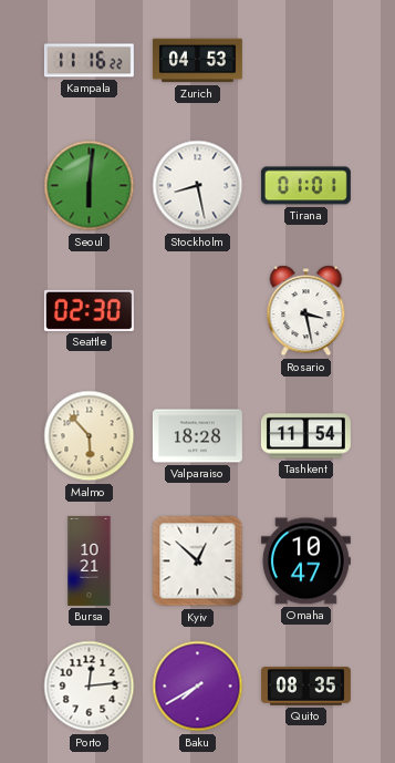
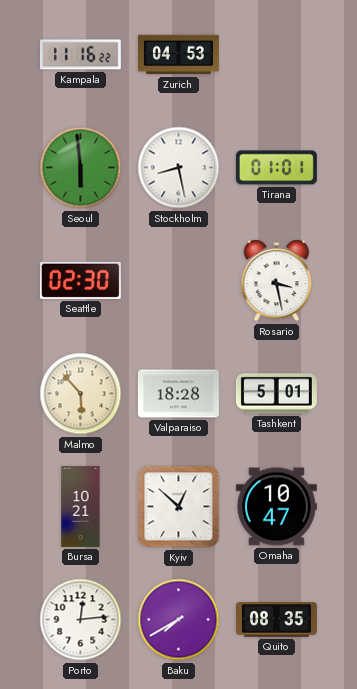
Seoul: 6:01 -> 5:59 (81, 168)
Tashkent: 11:54 -> 5:01 (276, 394)
